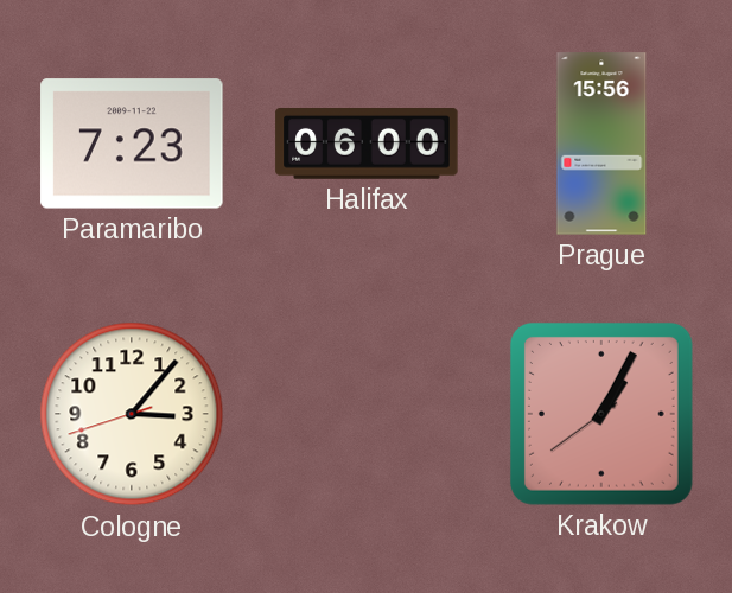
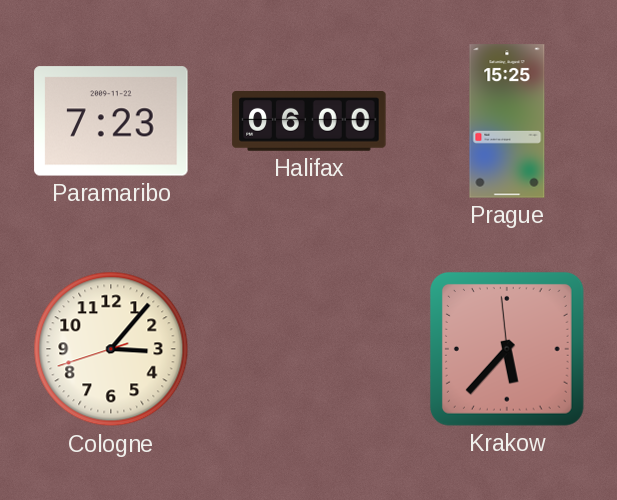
Prague: 15:56 -> 15:25 (507, 121)
Krakow: 1:04 -> 5:36 (507, 349)
